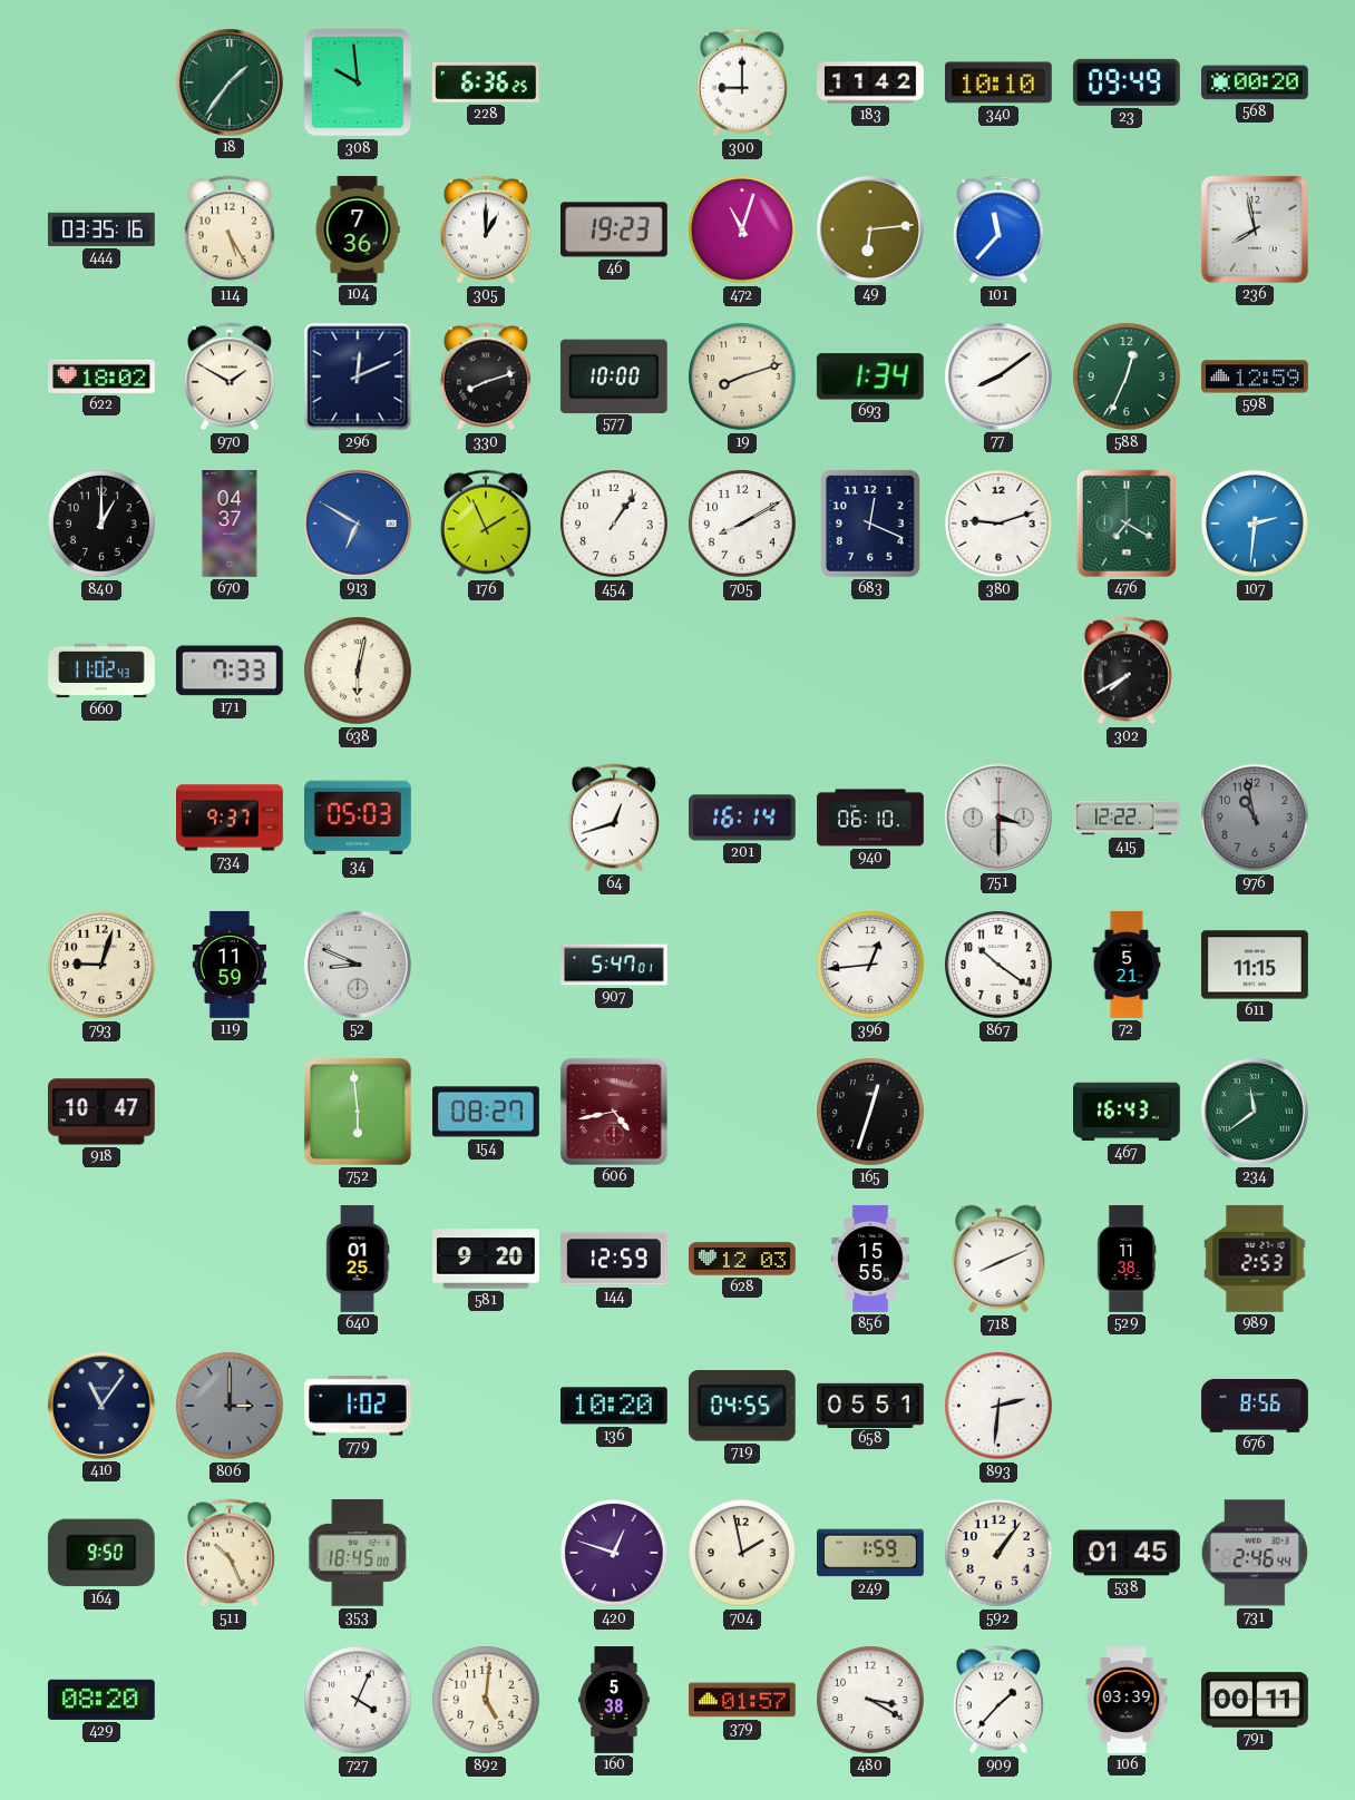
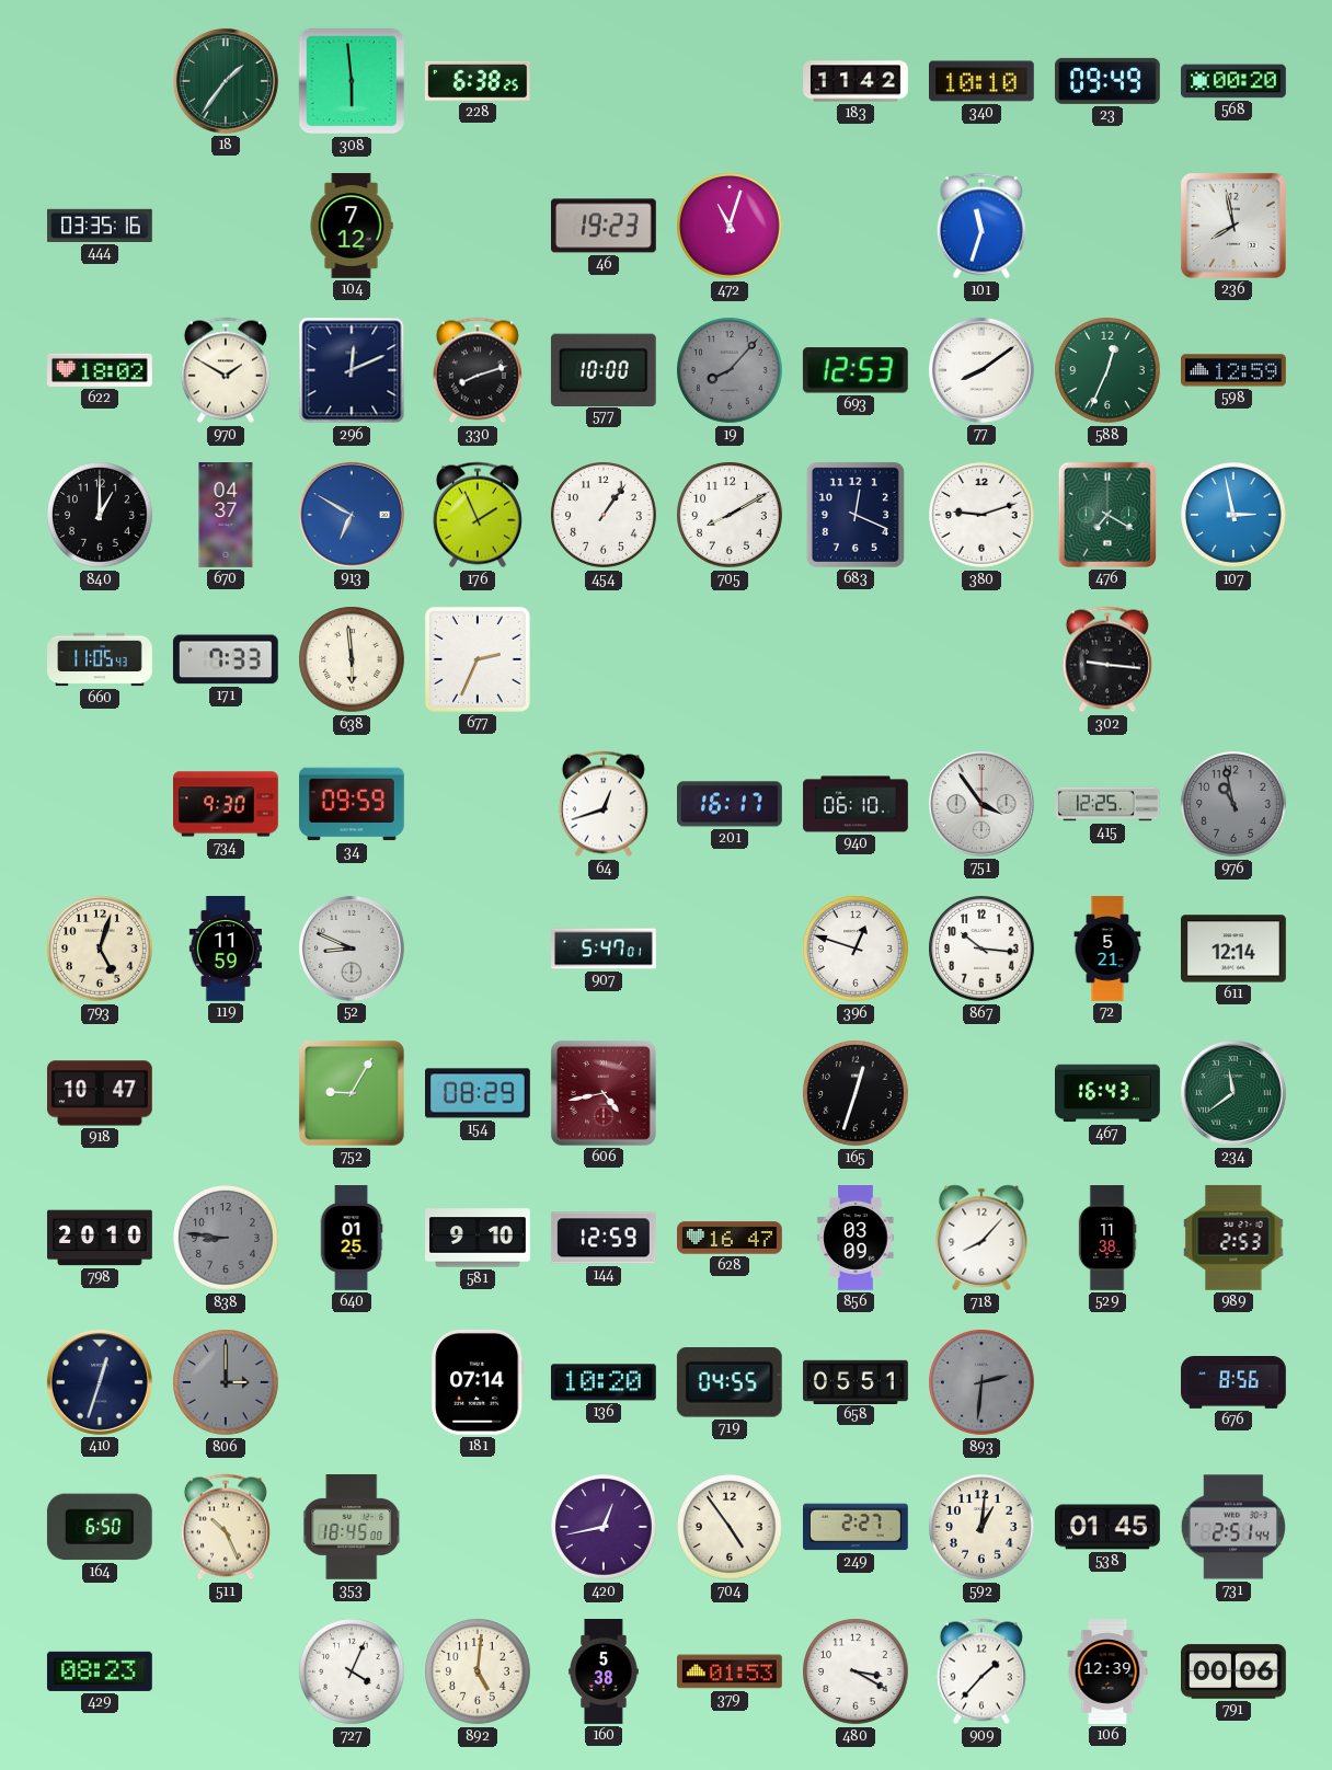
308: 9:59 -> 5:59 (352, 81)
228: 6:36 -> 6:38 (478, 81)
300: 9:00 -> none (742, 82)
114: 5:25 -> none (230, 229)
104: 7:36 -> 7:12 (352, 226)
305: 1:00 -> none (486, 229)
49: 6:14 -> none (870, 229)
101: 11:37 -> 11:33 (981, 226)
19: 8:12 -> 8:07 (730, 370)
19 dial: cream -> grey (730, 370)
693: 1:34 -> 12:53 (856, 370)
107: 2:31 -> 2:58 (1233, 515)
660: 11:02 -> 11:05 (100, 659)
638: 6:02 -> 5:59 (352, 659)
677: none -> 2:34 (478, 659)
302: 7:40 -> 9:16 (1107, 659)
734: 9:37 -> 9:30 (227, 804)
34: 05:03 -> 09:59 (353, 804)
201: 16:14 -> 16:17 (731, 804)
751: 3:30 -> 3:54 (981, 804)
415: 12:22 -> 12:25 (1109, 804)
793: 9:03 -> 5:03 (100, 949)
396: 12:44 -> 12:48 (856, 949)
867: 10:21 -> 10:16 (981, 949)
611: 11:15 -> 12:14 (1235, 949)
752: 5:59 -> 9:05 (352, 1093)
154: 08:27 -> 08:29 (479, 1093)
798: none -> 20:10 (100, 1238)
838: none -> 8:46 (226, 1238)
581: 9:20 -> 9:10 (479, 1238)
628: 12:03 -> 16:47 (730, 1238)
856: 15:55 -> 03:09 (856, 1239)
718: 8:11 -> 8:07 (981, 1238)
410: 11:06 -> 12:33 (100, 1382)
779: 1:02 -> none (358, 1406)
181: none -> 07:14 (478, 1382)
893 dial: white -> grey (981, 1382)
164: 9:50 -> 6:50 (100, 1527)
420: 12:48 -> 12:43 (604, 1527)
704: 1:58 -> 4:54 (730, 1527)
249: 1:59 -> 2:27 (857, 1527)
592: 1:06 -> 1:01 (981, 1527)
731: 2:46 -> 2:51 (1233, 1527)
429: 08:20 -> 08:23 (100, 1671)
379: 01:57 -> 01:53 (731, 1671)
106: 03:39 -> 12:39 (1107, 1671)
791: 00:11 -> 00:06 (1235, 1671)
